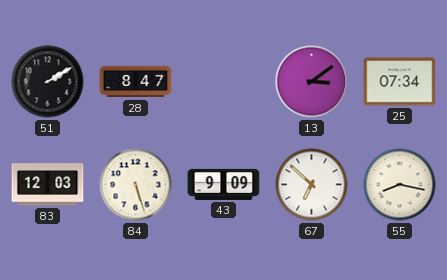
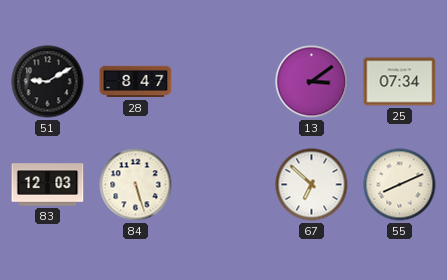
51: 2:10 -> 9:10 (48, 82)
43: 9:09 -> none (224, 184)
55: 8:17 -> 8:11 (400, 185)
